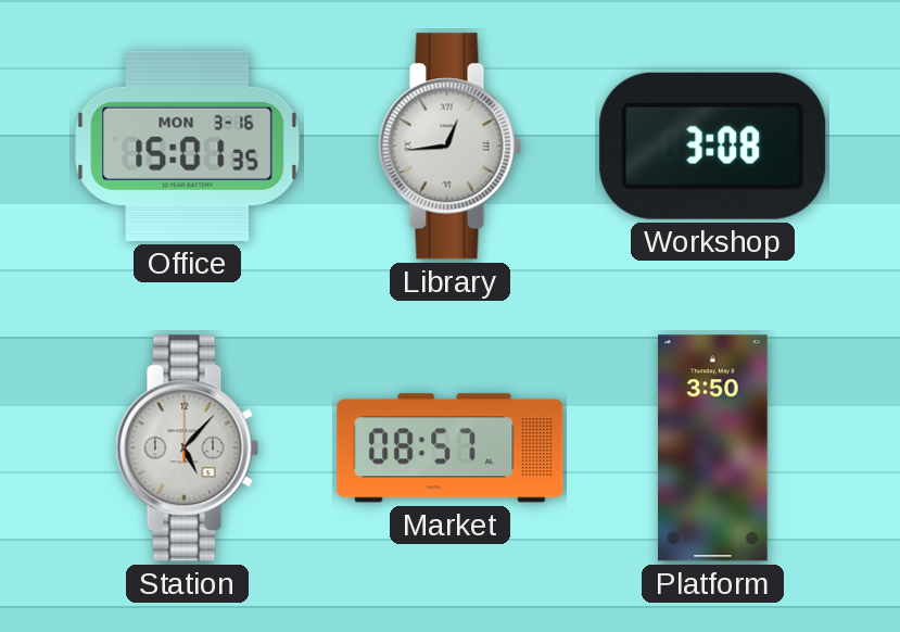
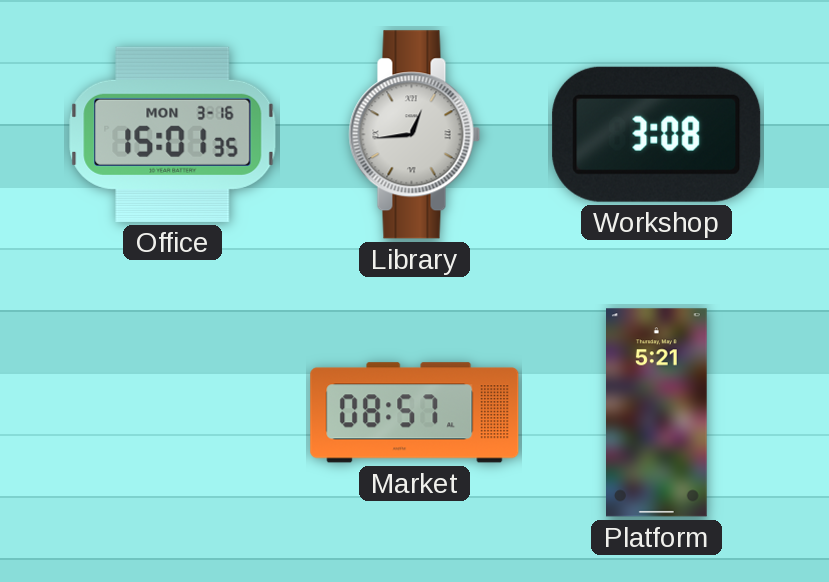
Station: 5:07 -> none (188, 448)
Platform: 3:50 -> 5:21 (657, 413)
